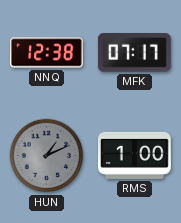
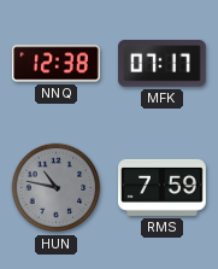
HUN: 1:11 -> 10:47 (57, 188)
RMS: 1:00 -> 7:59 (163, 187)
